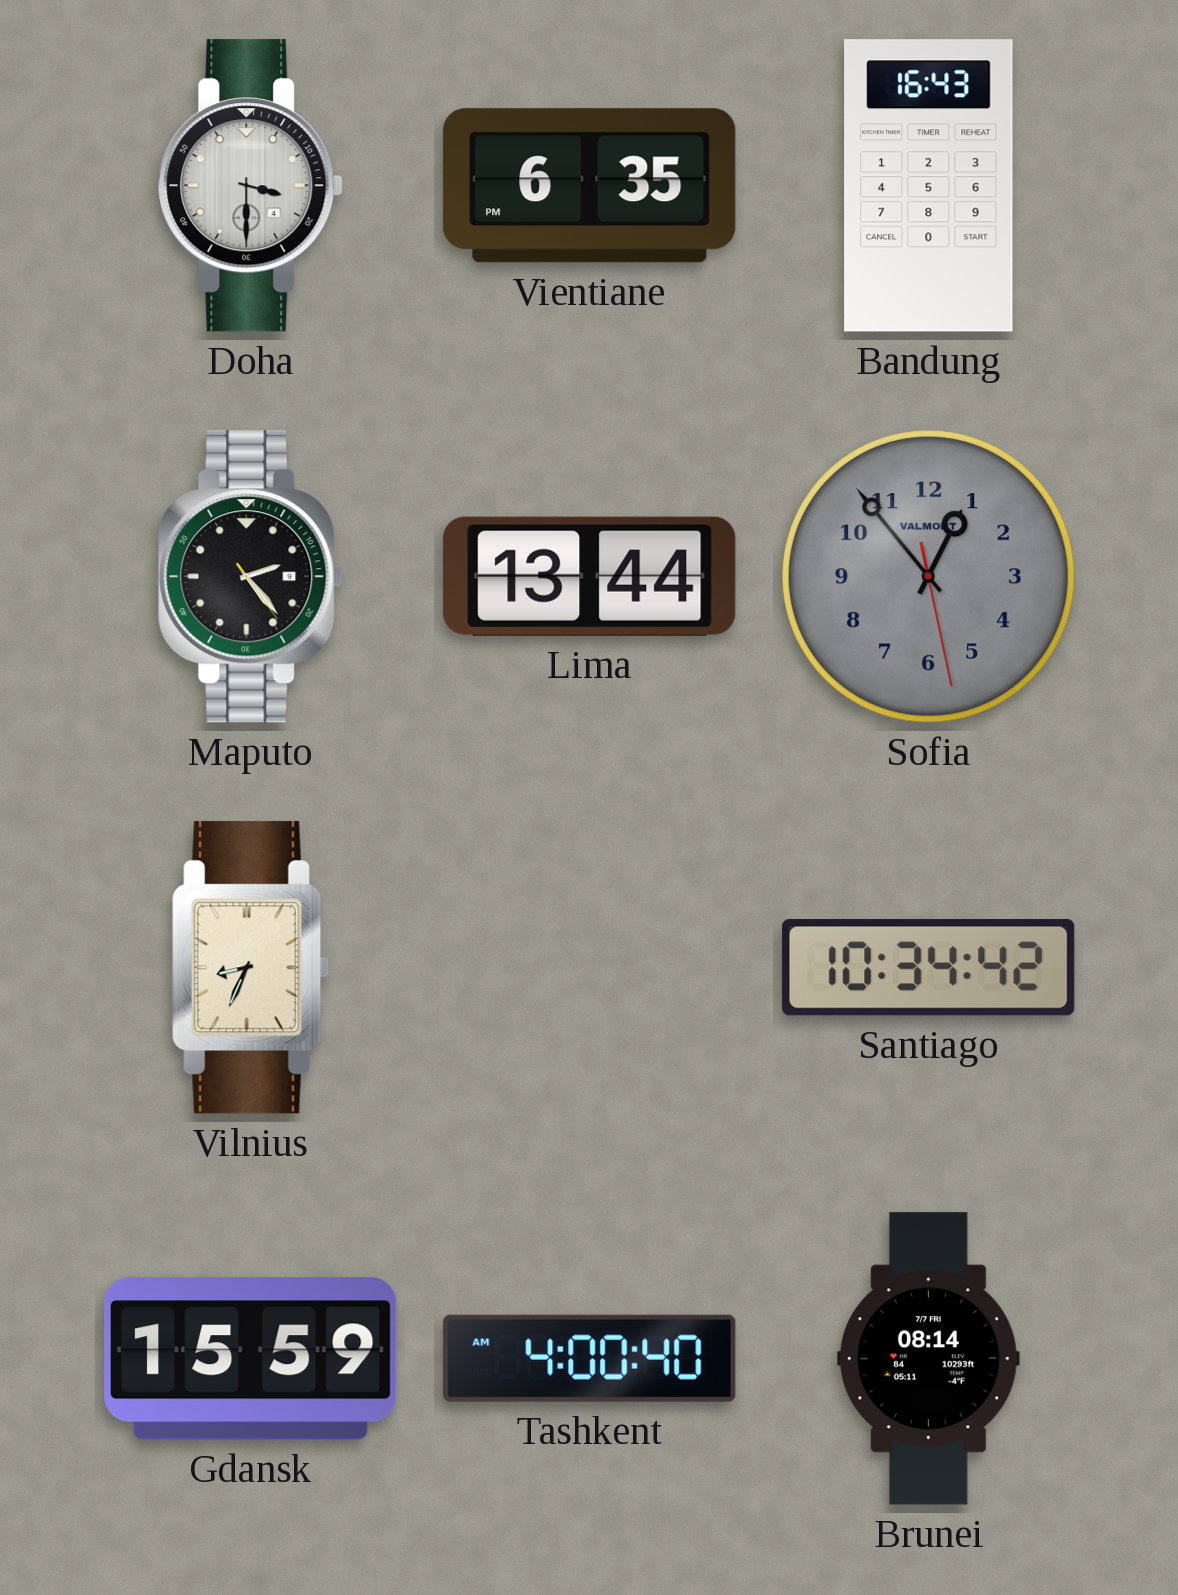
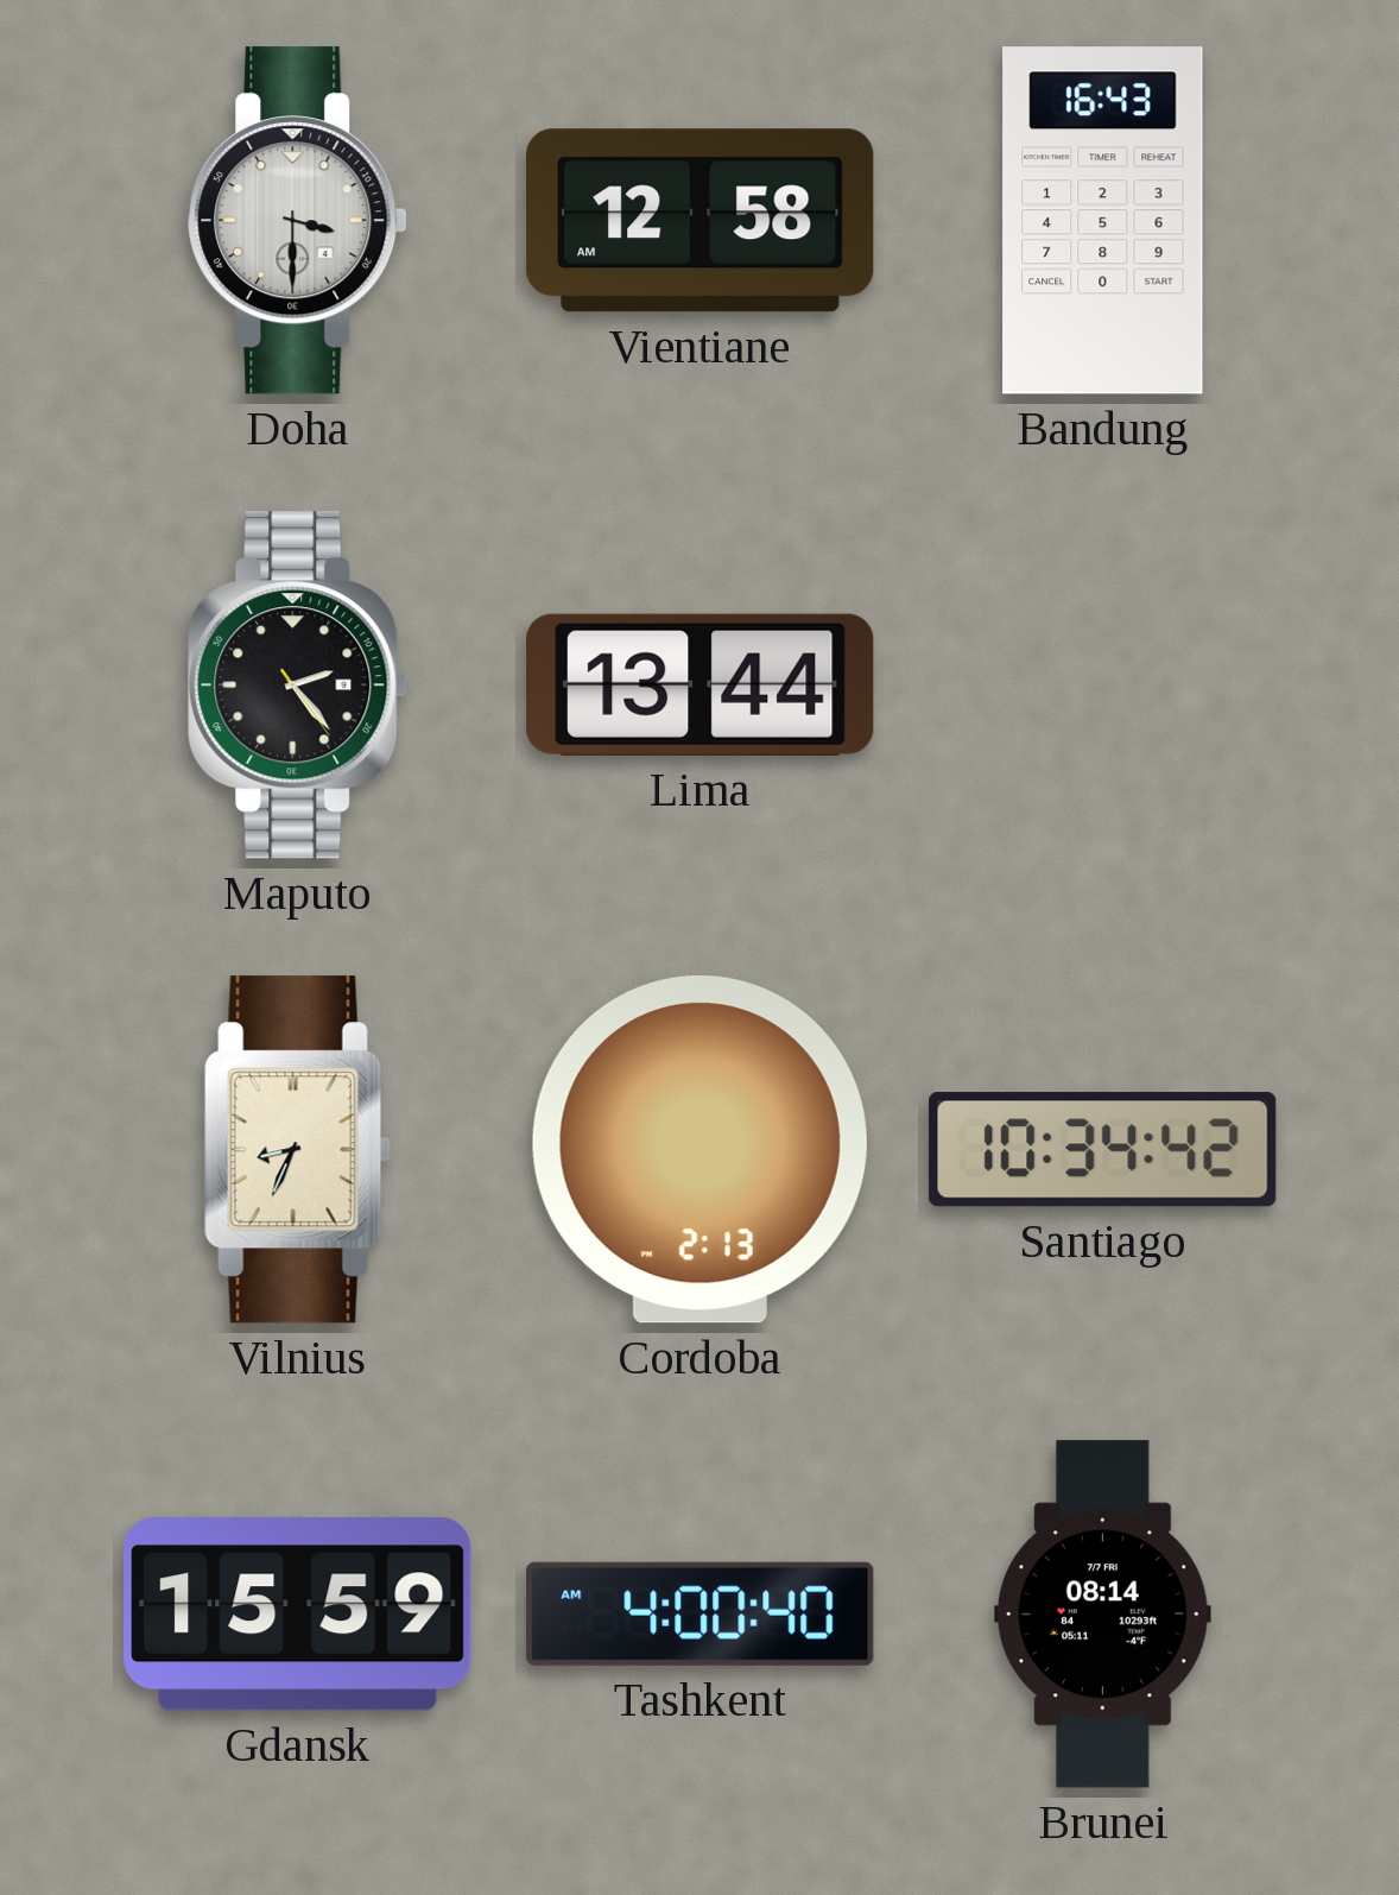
Vientiane: 6:35 -> 12:58 (701, 221)
Sofia: 12:53 -> none (928, 576)
Cordoba: none -> 2:13 (699, 1150)
